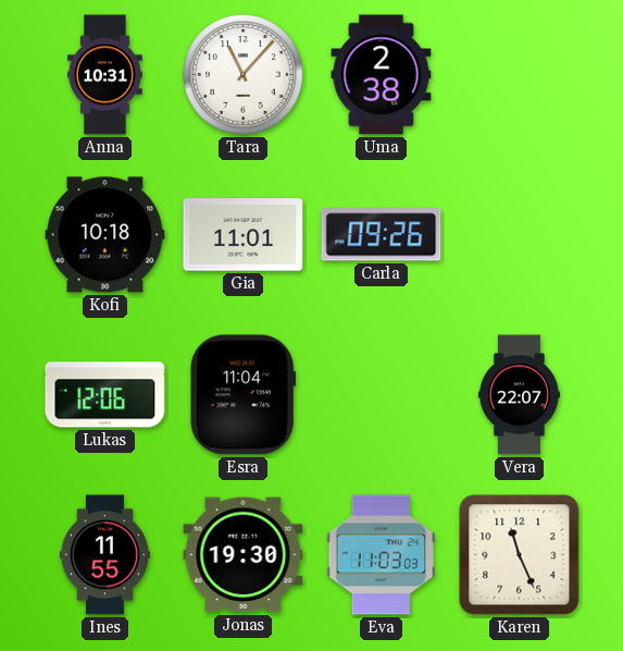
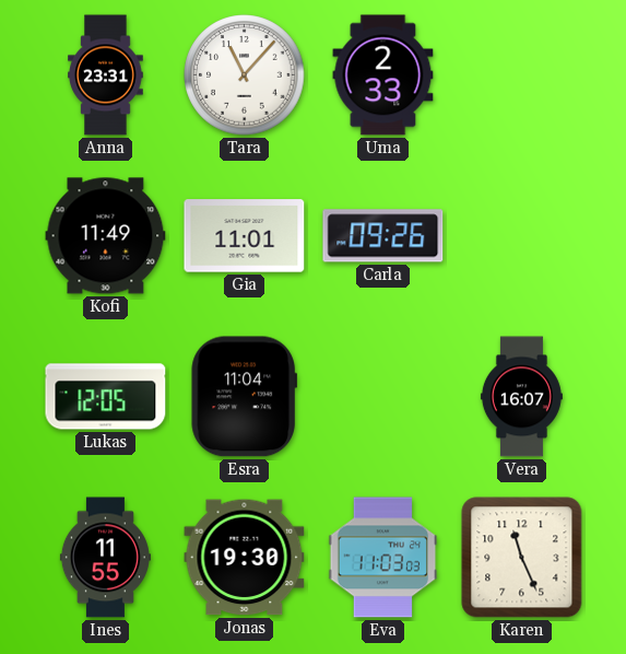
Anna: 10:31 -> 23:31 (106, 75)
Uma: 2:38 -> 2:33 (383, 75)
Kofi: 10:18 -> 11:49 (106, 236)
Lukas: 12:06 -> 12:05 (106, 397)
Vera: 22:07 -> 16:07 (521, 397)
